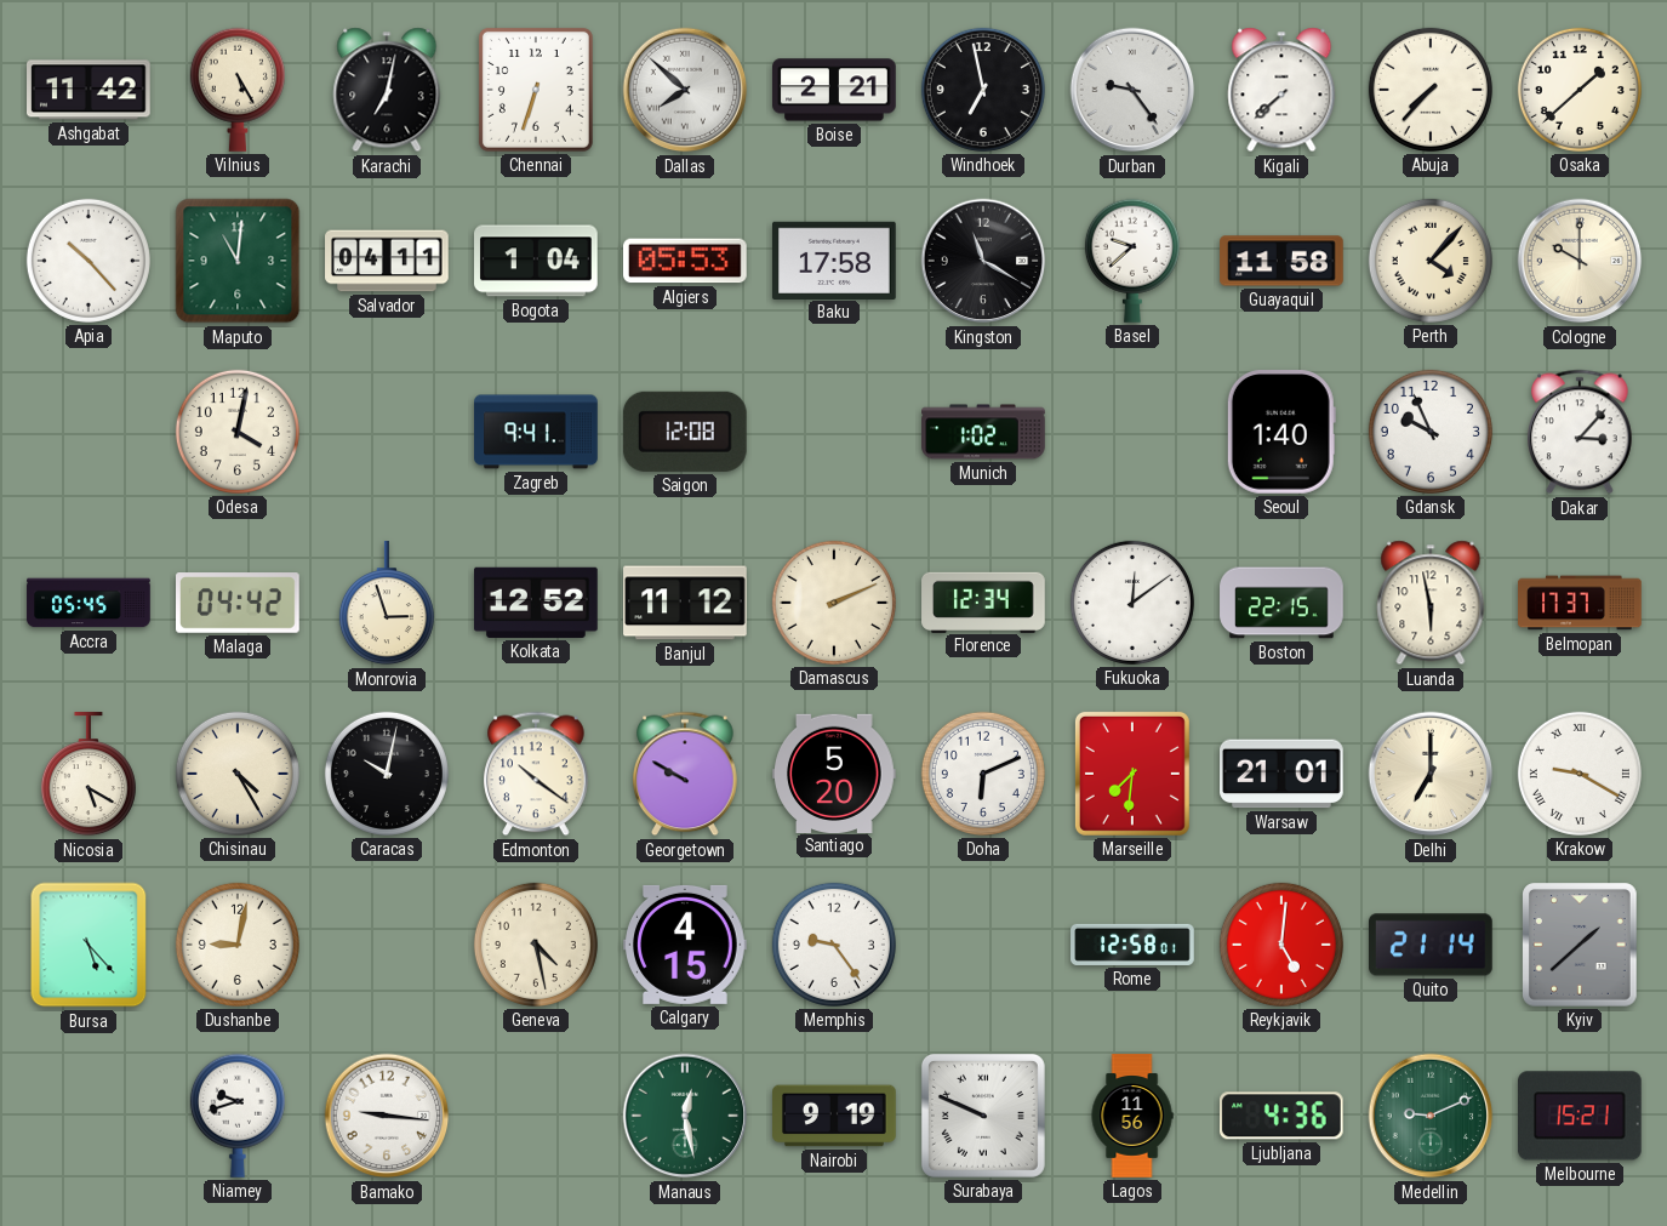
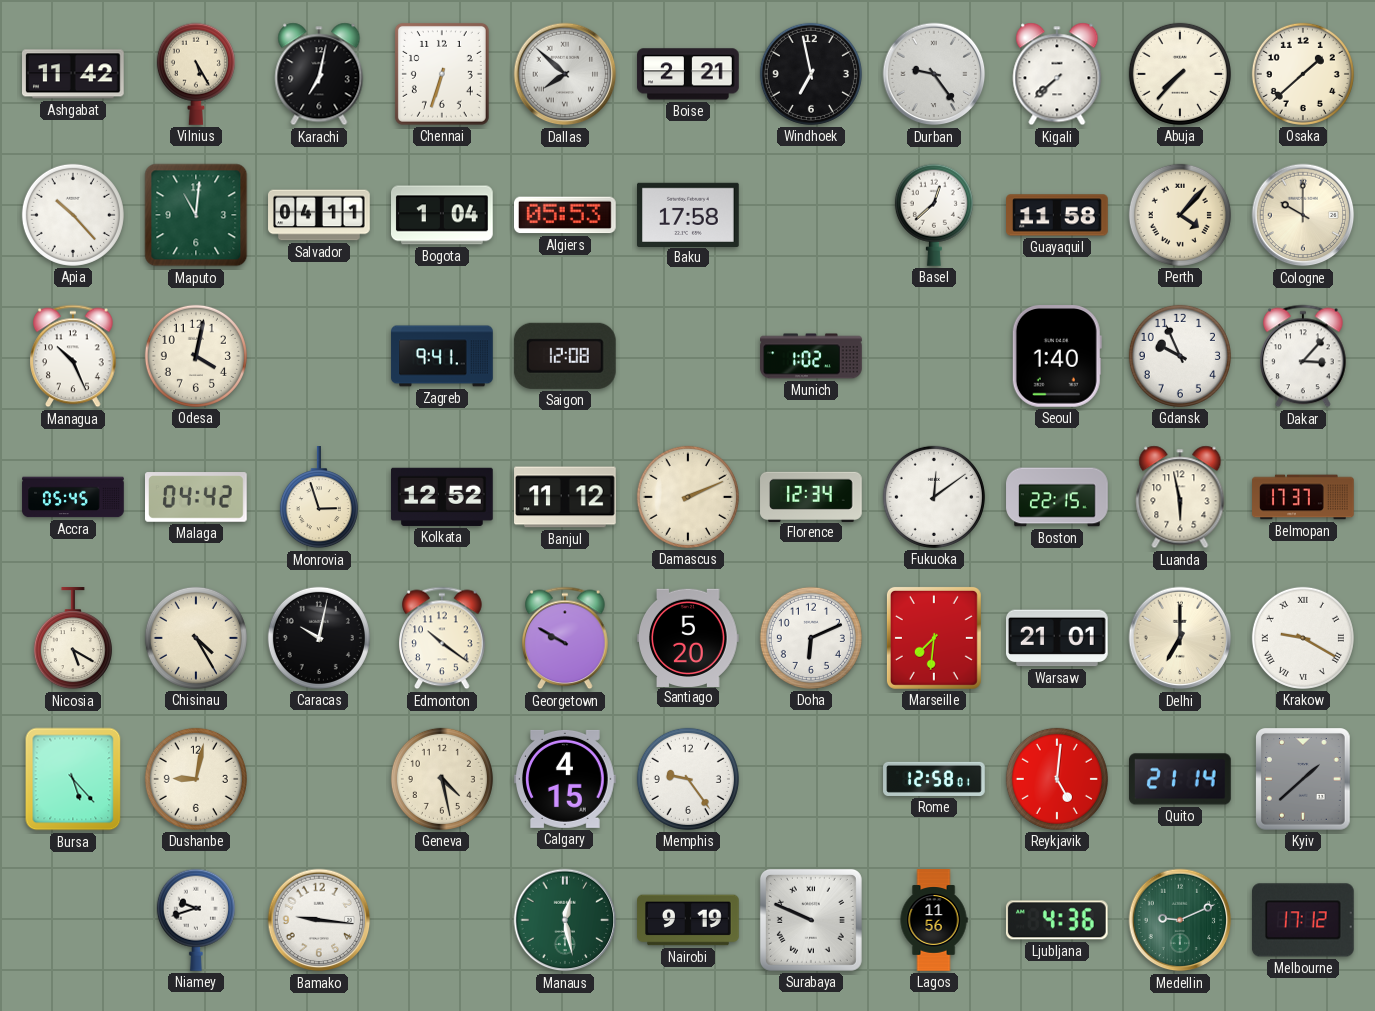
Kingston: 11:20 -> none (983, 261)
Basel: 9:38 -> 12:38 (934, 215)
Managua: none -> 10:26 (74, 356)
Melbourne: 15:21 -> 17:12 (1304, 920)
